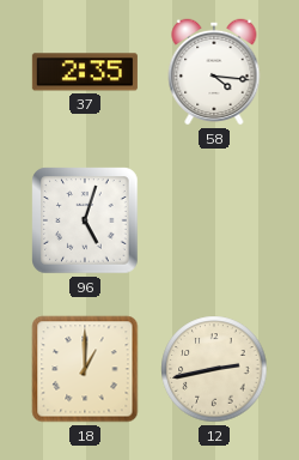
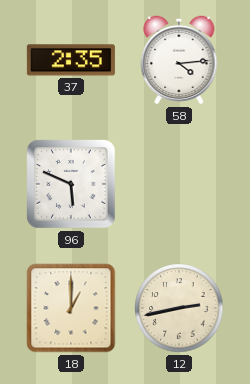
58: 4:16 -> 4:14 (179, 60)
96: 5:03 -> 5:49 (71, 184)
